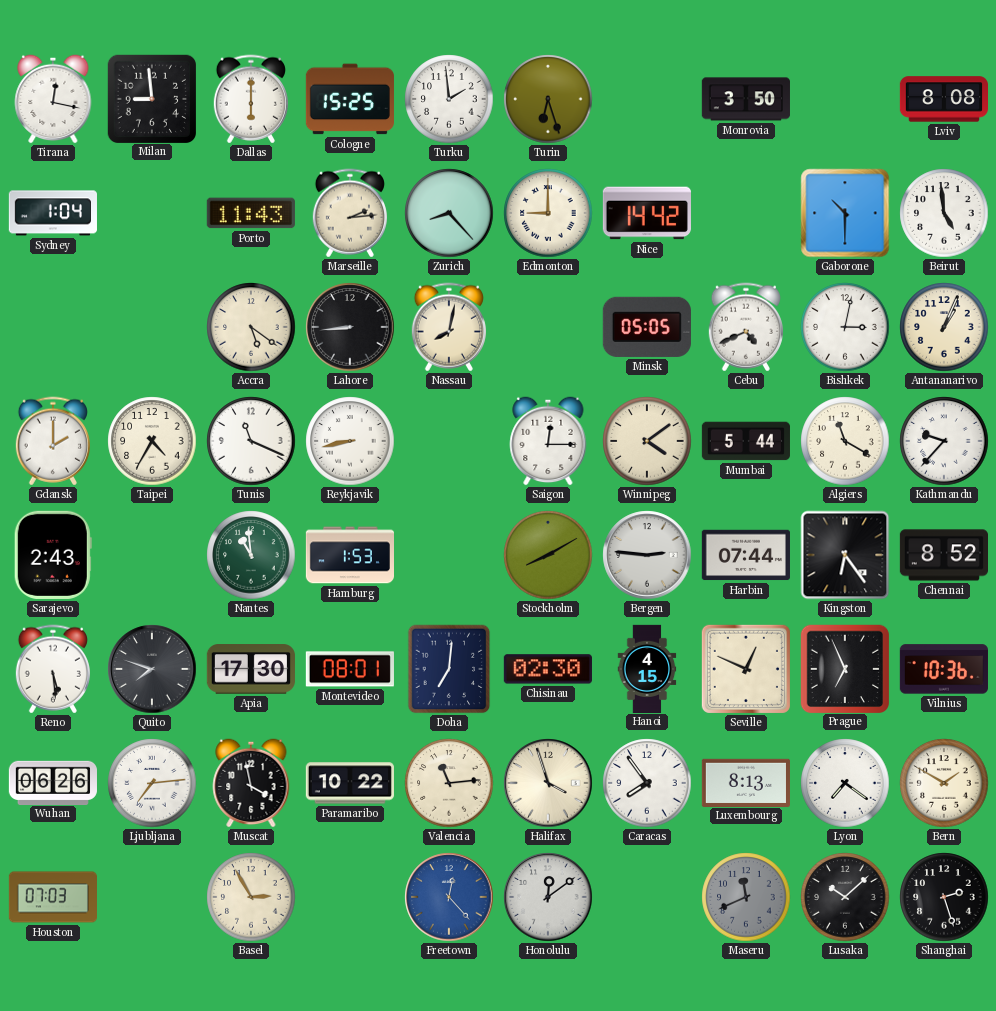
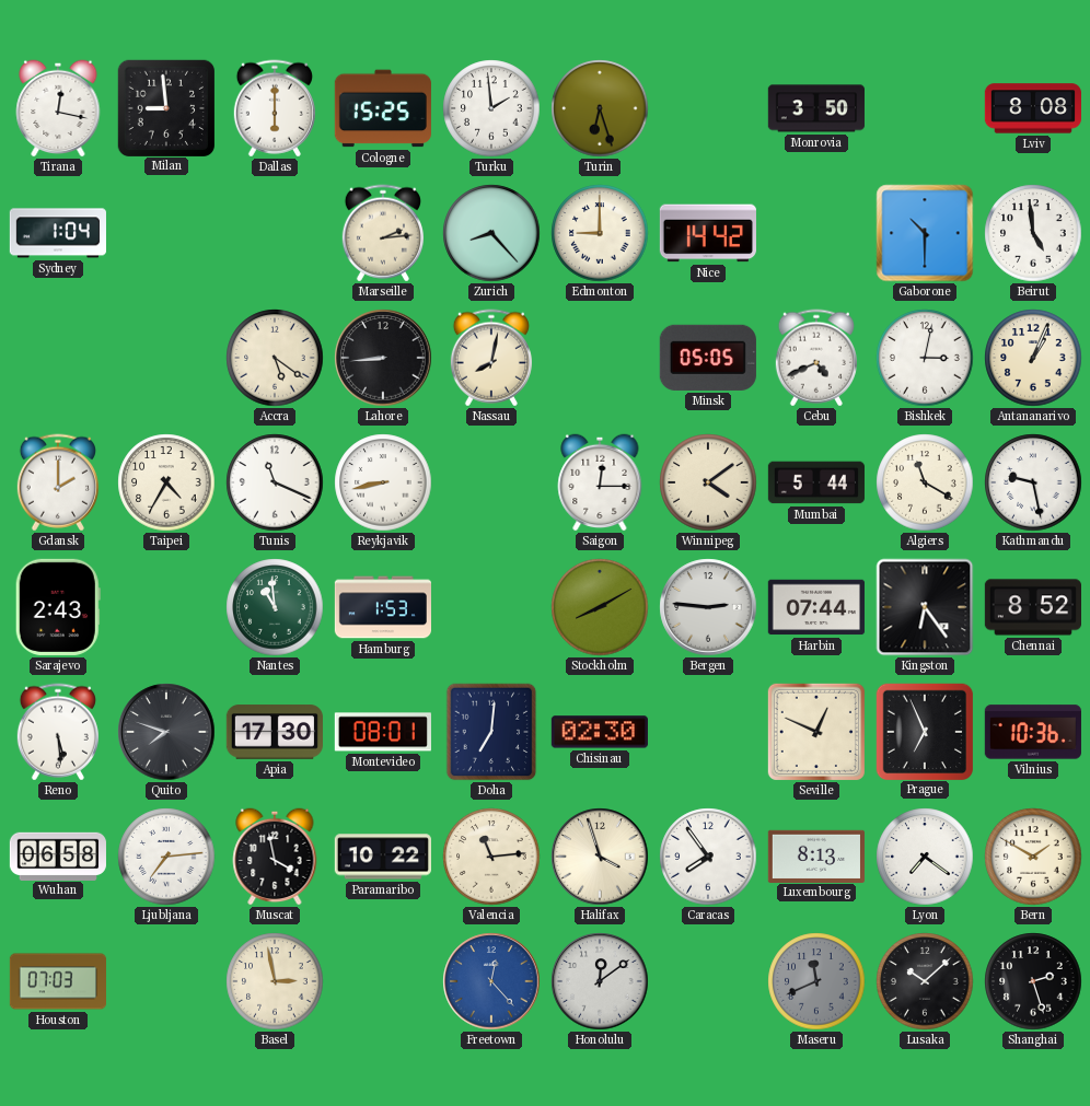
Porto: 11:43 -> none (251, 213)
Kathmandu: 9:37 -> 9:28 (1033, 482)
Hanoi: 4:15 -> none (647, 668)
Wuhan: 06:26 -> 06:58 (58, 855)
Basel: 2:55 -> 2:58 (275, 981)
